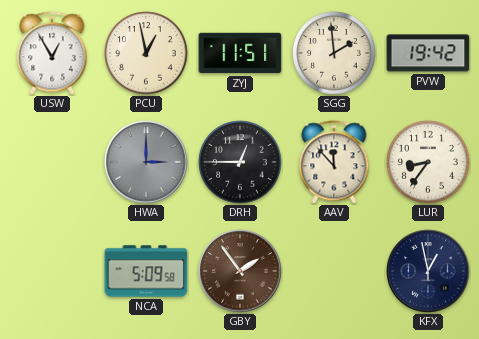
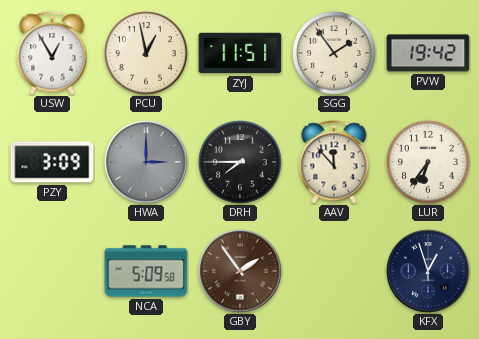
SGG: 1:59 -> 1:54 (334, 53)
PZY: none -> 3:09 (52, 162)
DRH: 12:45 -> 7:45 (240, 162)
LUR: 8:36 -> 6:36 (428, 162)
KFX: 12:58 -> 12:57 (428, 271)
